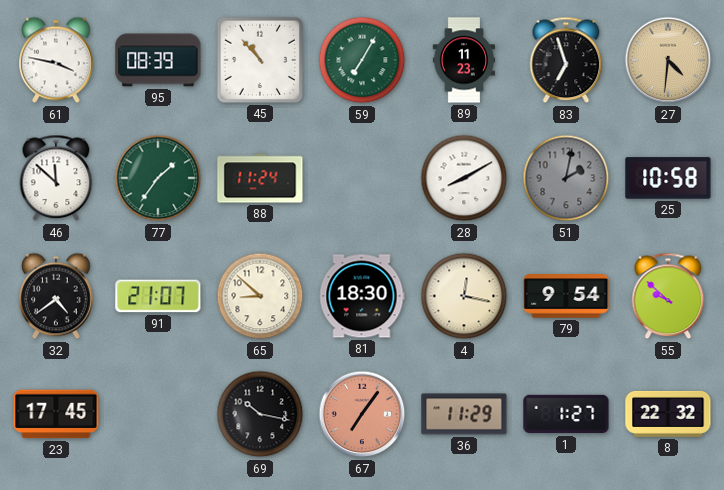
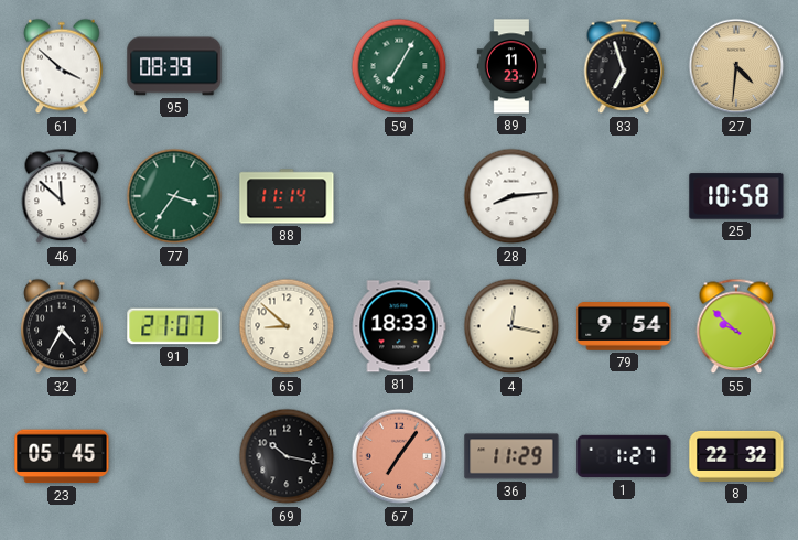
61: 3:47 -> 3:52 (62, 66)
45: 10:53 -> none (260, 60)
77: 1:36 -> 3:36 (174, 196)
88: 11:24 -> 11:14 (287, 196)
28: 8:10 -> 8:14 (511, 196)
51: 2:02 -> none (566, 178)
32: 4:39 -> 4:35 (62, 326)
81: 18:30 -> 18:33 (399, 326)
23: 17:45 -> 05:45 (62, 456)
